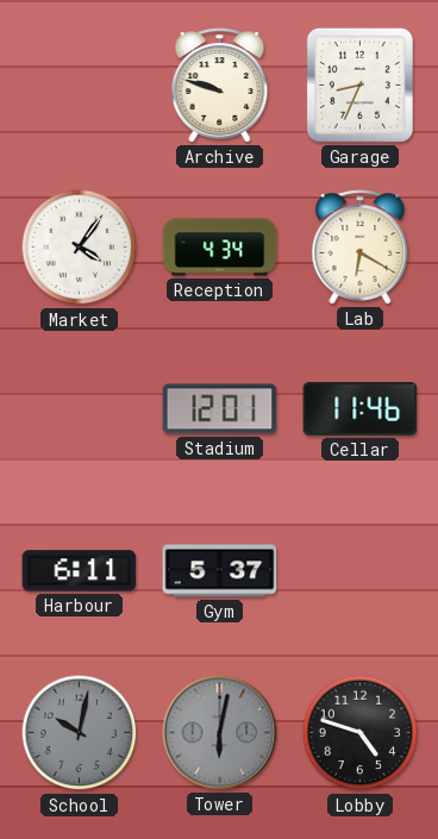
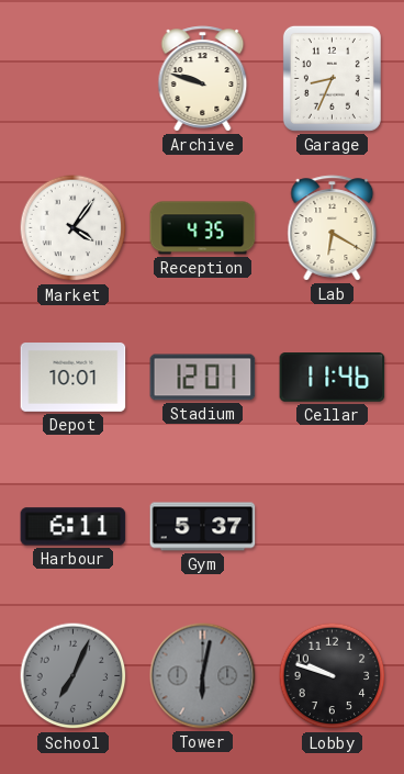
Reception: 4:34 -> 4:35 (203, 228)
Depot: none -> 10:01 (74, 378)
School: 10:02 -> 7:04 (74, 676)
Lobby: 4:48 -> 9:48 (333, 676)
